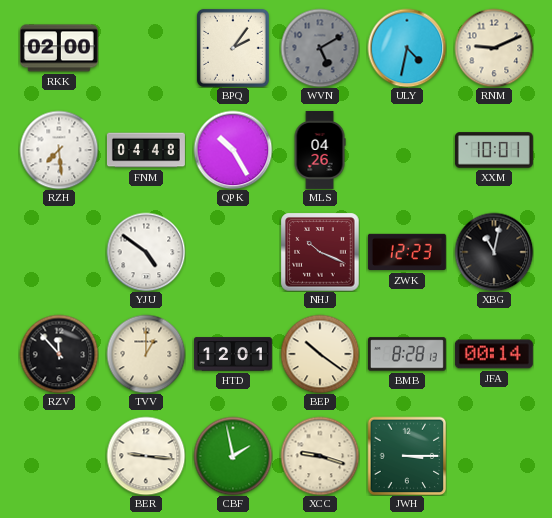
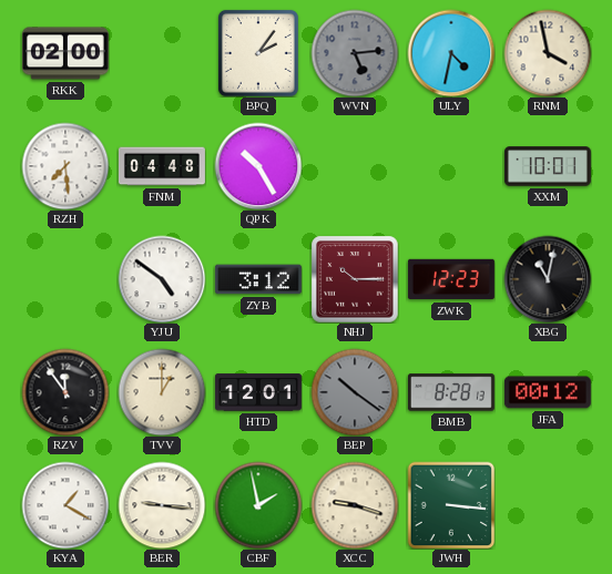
WVN: 5:10 -> 5:14 (355, 53)
RNM: 9:11 -> 3:58 (548, 53)
MLS: 04:26 -> none (320, 150)
ZYB: none -> 3:12 (258, 279)
NHJ: 10:19 -> 10:15 (355, 279)
RZV: 11:53 -> 11:54 (65, 392)
BEP dial: cream -> grey (355, 392)
JFA: 00:14 -> 00:12 (548, 392)
KYA: none -> 1:20 (65, 505)
JWH: 3:15 -> 3:16 (451, 505)
